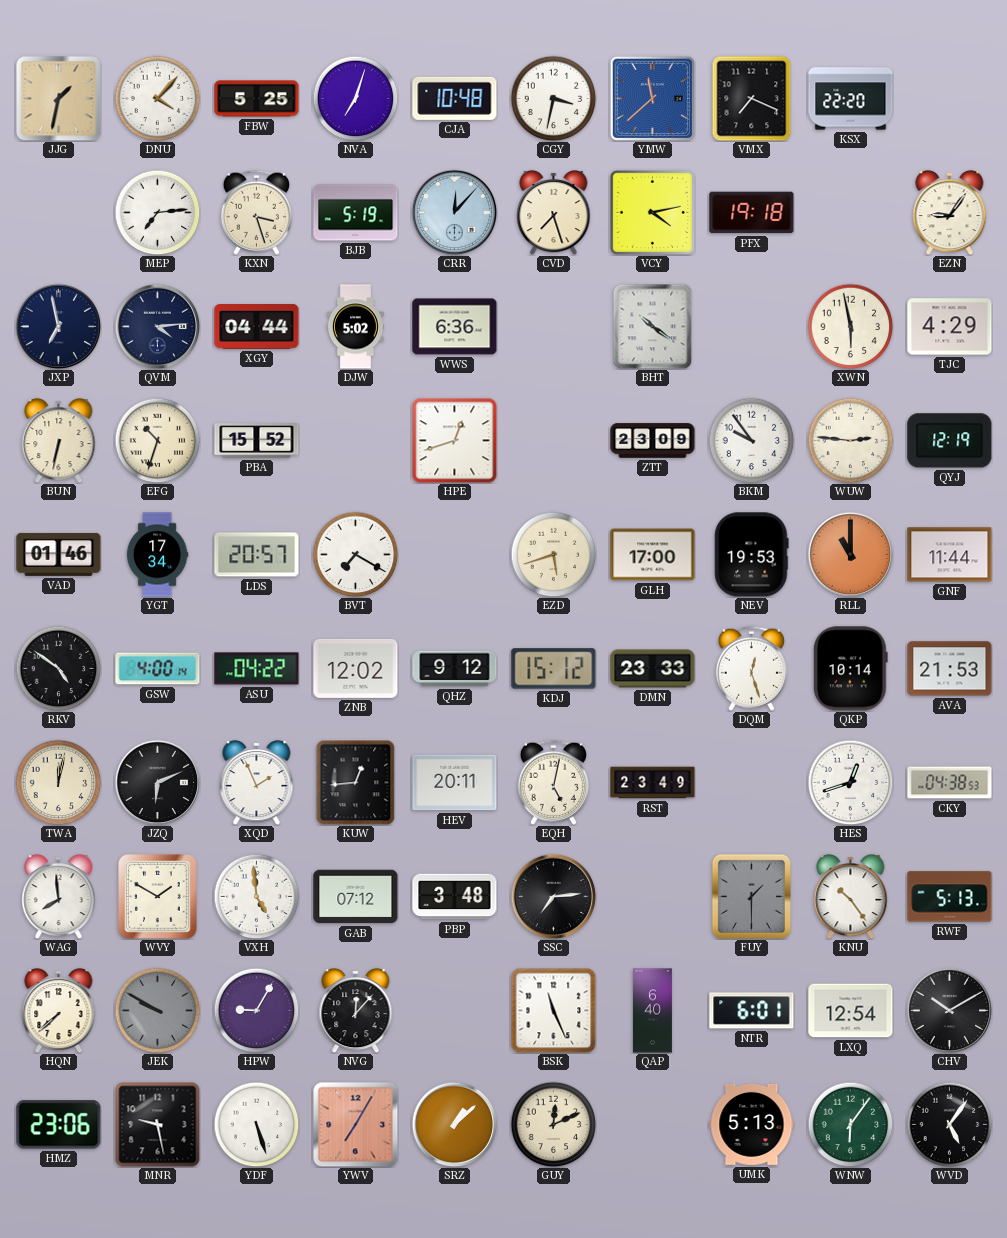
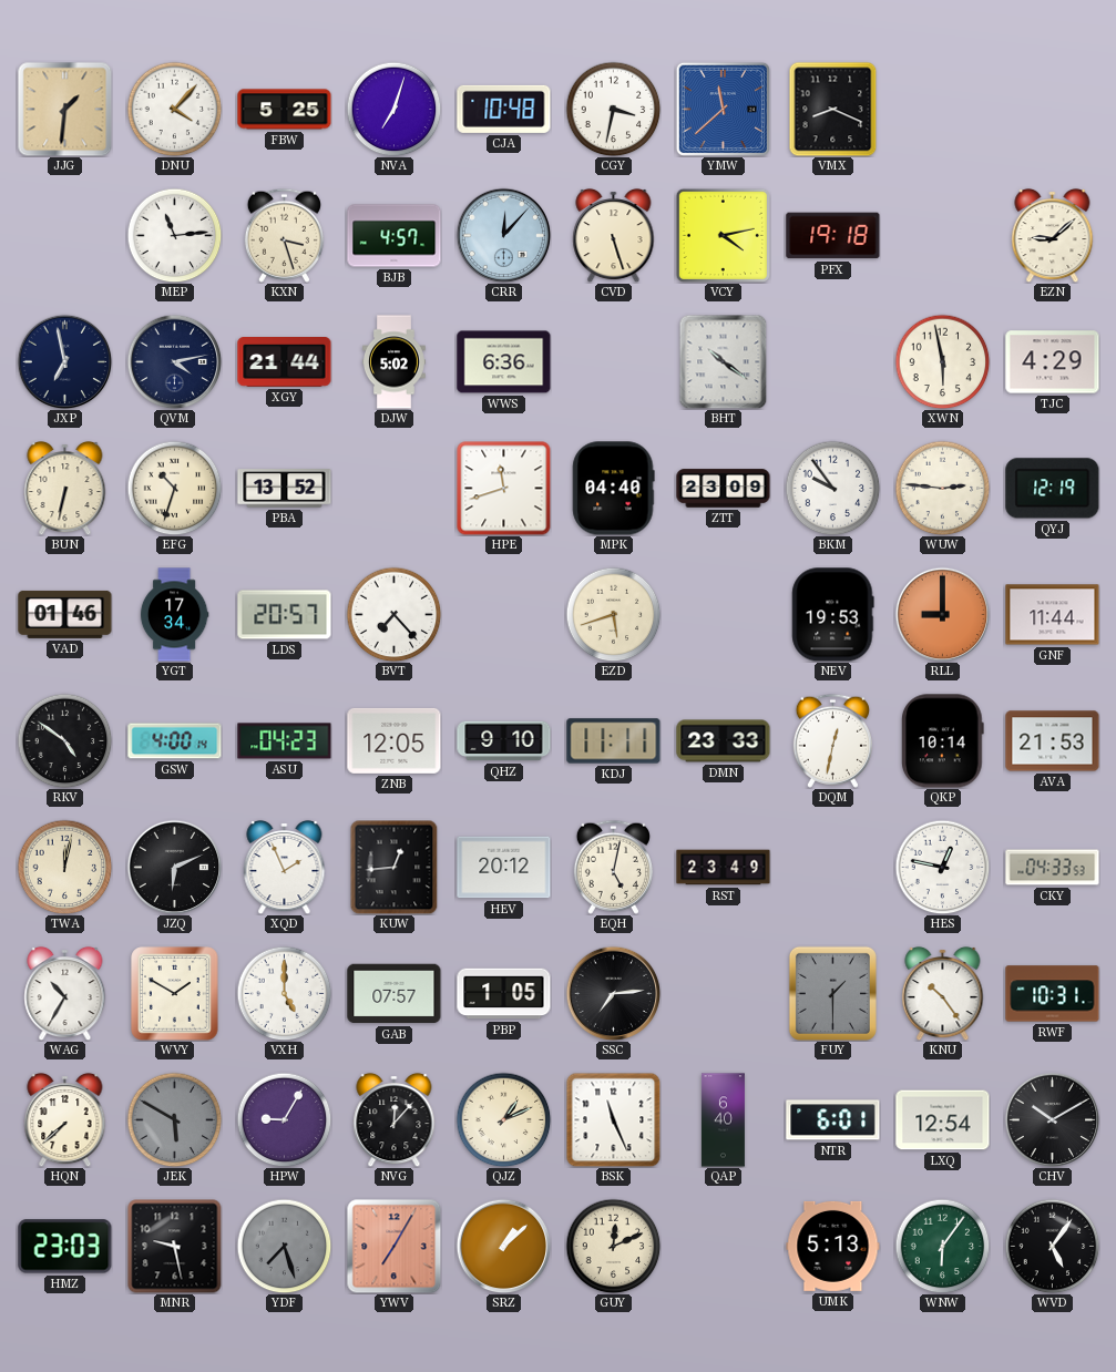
JJG: 1:32 -> 1:31 (64, 109)
VMX: 7:19 -> 8:19 (833, 109)
KSX: 22:20 -> none (851, 99)
MEP: 7:14 -> 11:14 (174, 235)
BJB: 5:19 -> 4:57 (395, 236)
CVD: 7:27 -> 5:27 (614, 235)
EZN: 9:06 -> 9:08 (1053, 235)
QVM: 4:14 -> 4:13 (174, 361)
XGY: 04:44 -> 21:44 (285, 362)
PBA: 15:52 -> 13:52 (285, 489)
HPE: 12:42 -> 11:42 (504, 489)
MPK: none -> 04:40 (614, 489)
BVT: 7:20 -> 7:23 (393, 614)
GLH: 17:00 -> none (653, 555)
RLL: 11:00 -> 9:00 (942, 614)
ASU: 04:22 -> 04:23 (285, 741)
ZNB: 12:02 -> 12:05 (395, 740)
QHZ: 9:12 -> 9:10 (504, 741)
KDJ: 15:12 -> 11:11 (614, 741)
DQM: 12:27 -> 12:32 (832, 740)
HEV: 20:11 -> 20:12 (504, 868)
HES: 12:42 -> 12:47 (942, 867)
CKY: 04:38 -> 04:33 (1053, 868)
WAG: 7:59 -> 10:35 (65, 993)
VXH: 4:59 -> 5:00 (284, 993)
GAB: 07:12 -> 07:57 (395, 994)
PBP: 3:48 -> 1:05 (504, 994)
RWF: 5:13 -> 10:31 (1053, 994)
JEK: 9:50 -> 5:50 (174, 1119)
QJZ: none -> 1:11 (503, 1119)
HMZ: 23:06 -> 23:03 (65, 1247)
YDF: 5:27 -> 7:27 (284, 1246)
YDF dial: white -> grey (284, 1246)
